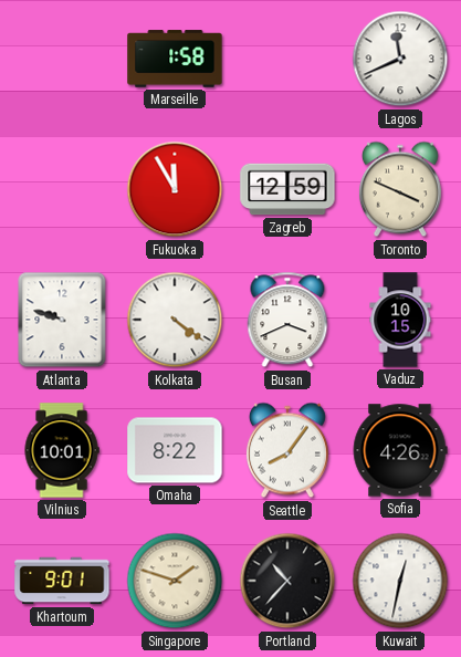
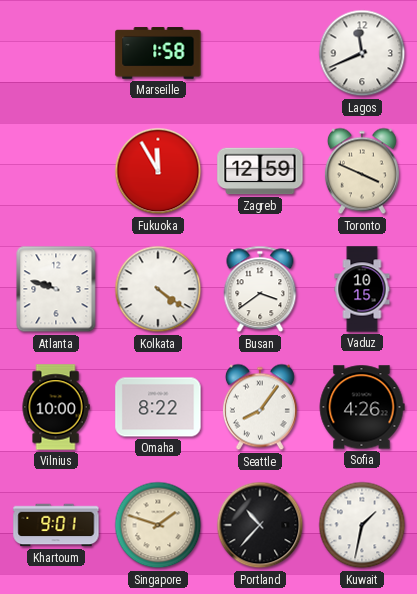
Busan: 3:41 -> 3:39 (260, 289)
Vilnius: 10:01 -> 10:00 (56, 407)
Kuwait: 12:32 -> 1:32 (362, 525)
